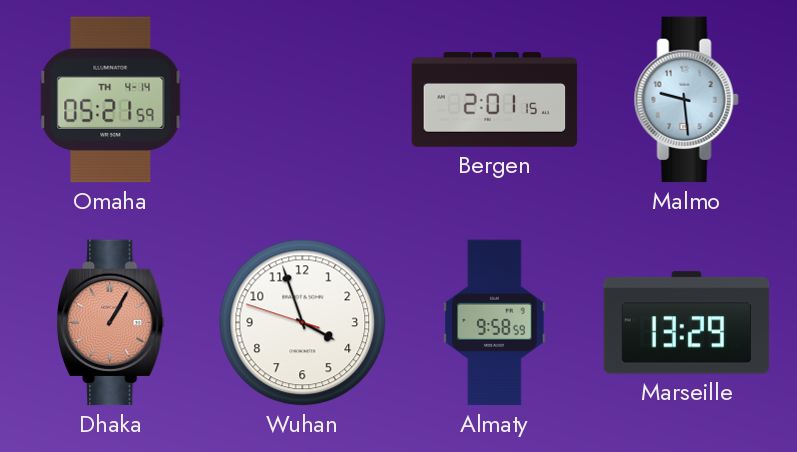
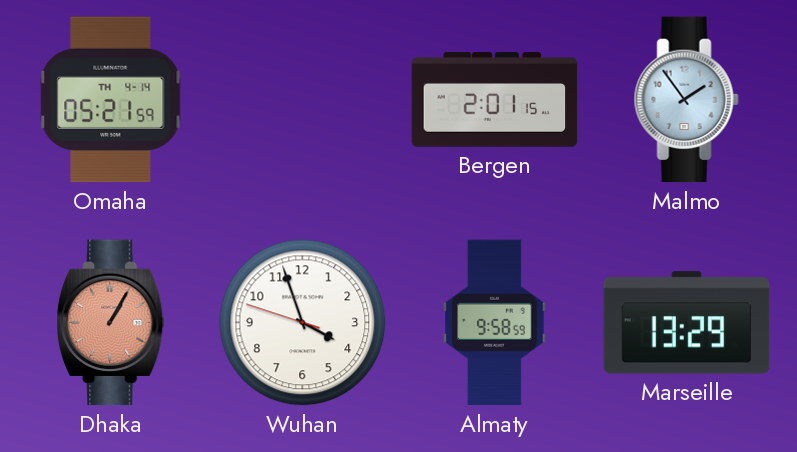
Malmo: 9:29 -> 1:54 (686, 100)
